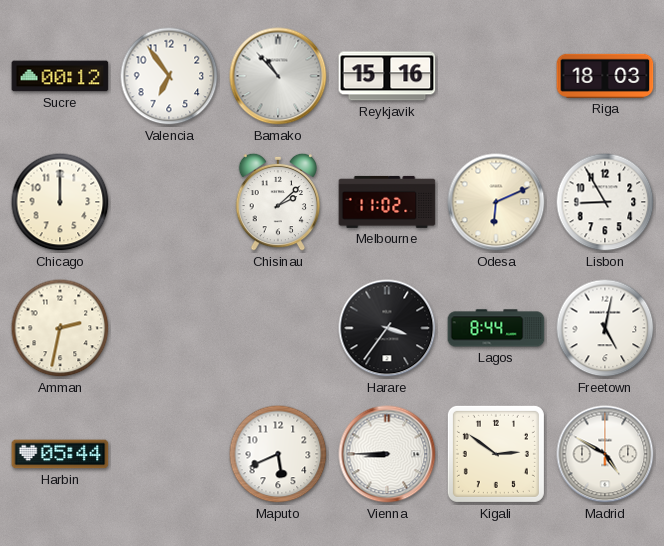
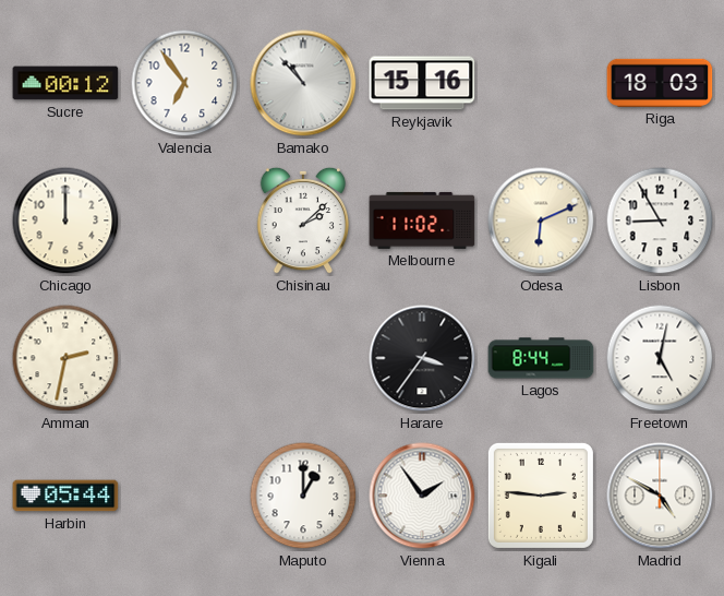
Maputo: 5:41 -> 1:00 (303, 496)
Vienna: 8:45 -> 1:54 (422, 496)
Kigali: 2:51 -> 2:46 (541, 496)
